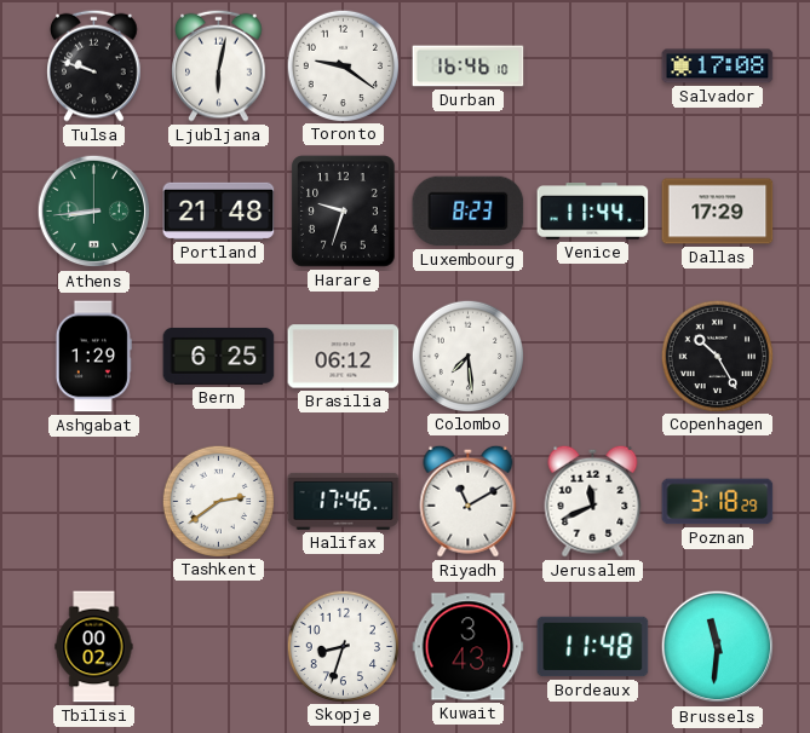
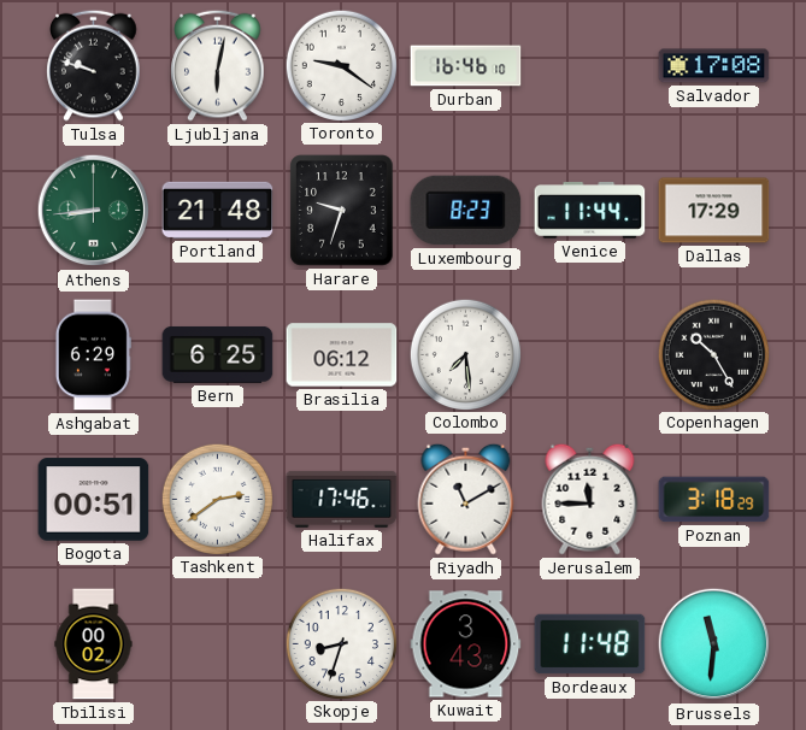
Ashgabat: 1:29 -> 6:29 (93, 355)
Bogota: none -> 00:51 (94, 500)
Jerusalem: 11:41 -> 11:45 (590, 499)
